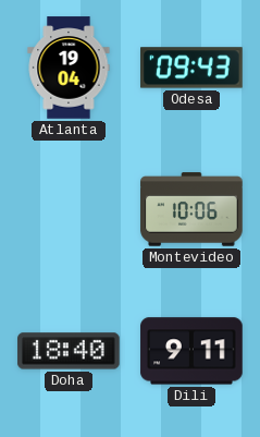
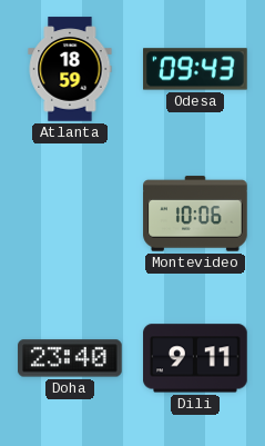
Atlanta: 19:04 -> 18:59 (70, 69)
Doha: 18:40 -> 23:40 (70, 358)
